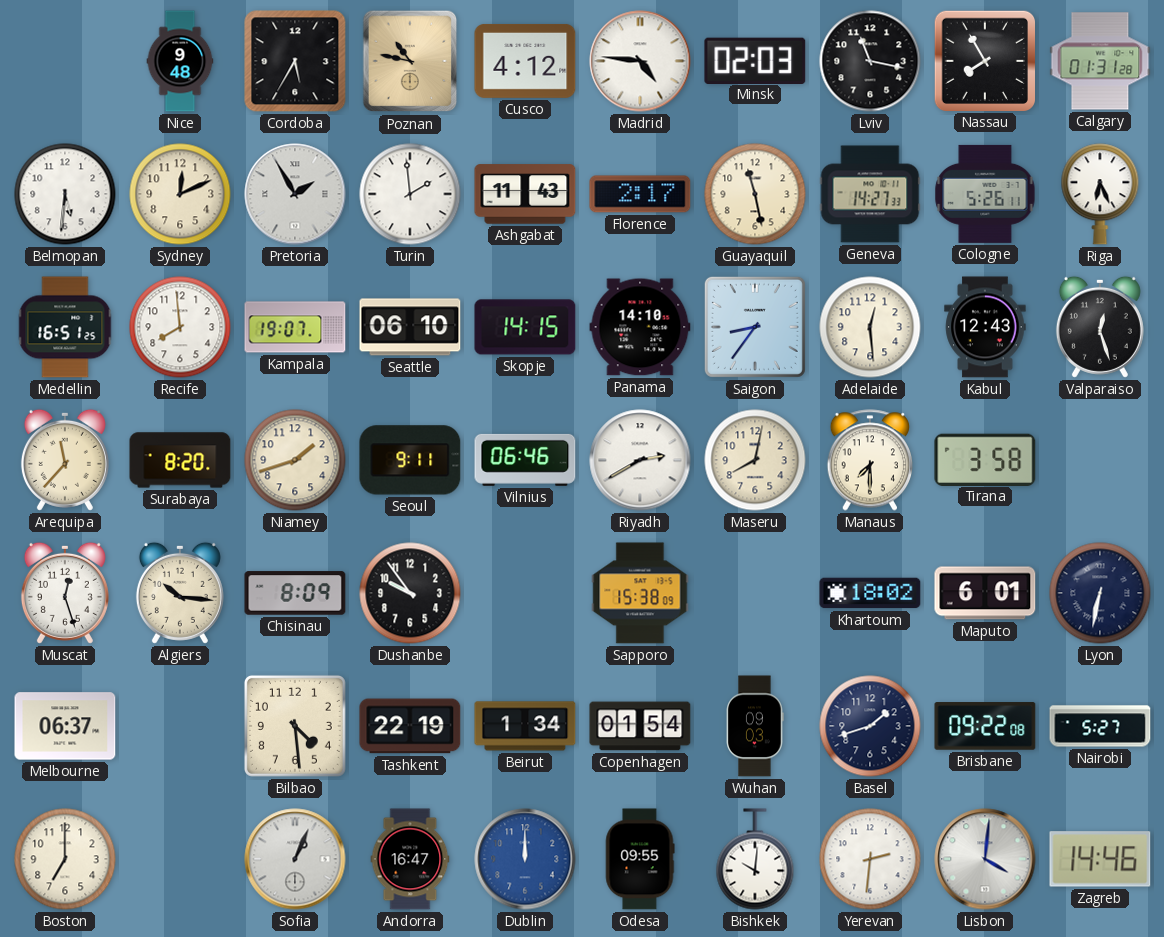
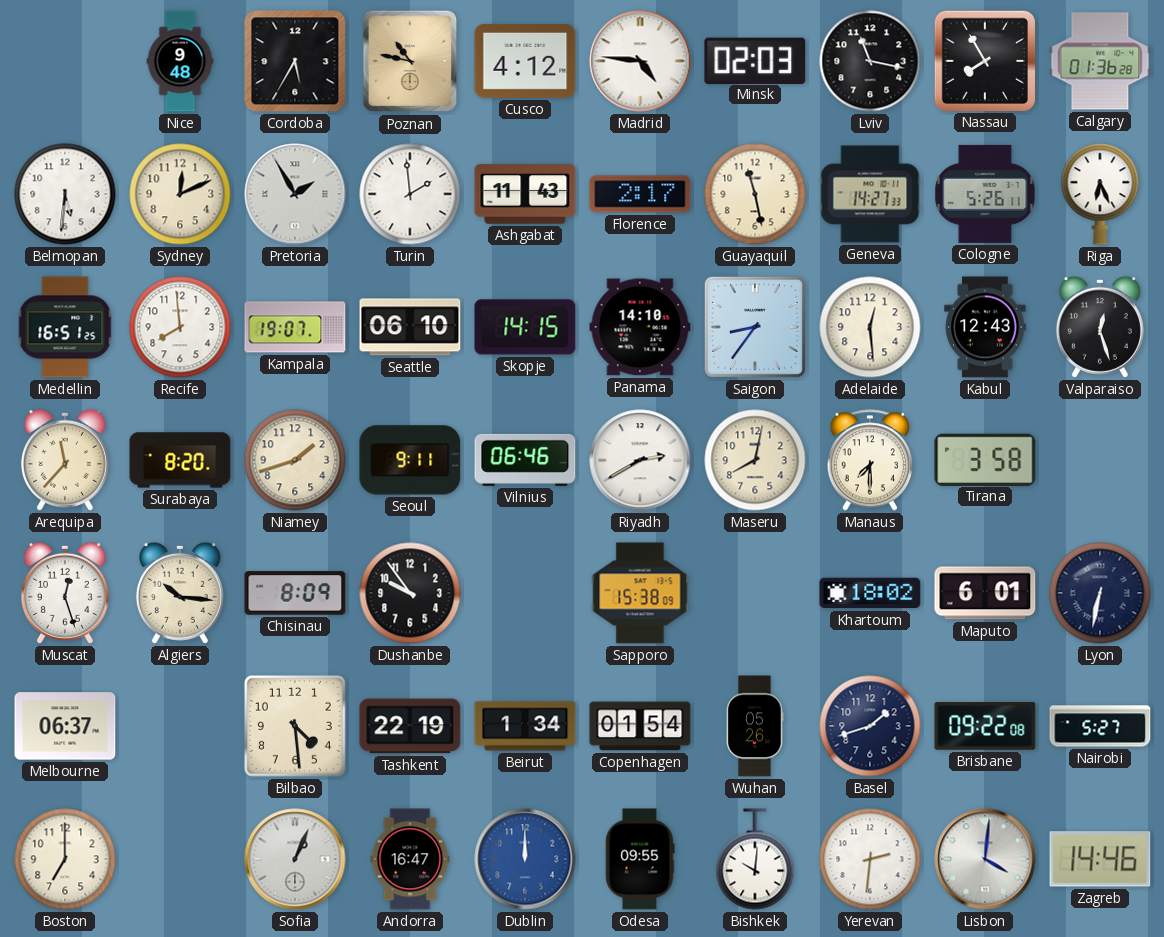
Calgary: 01:31 -> 01:36 (1100, 61)
Wuhan: 09:03 -> 05:26 (755, 726)
